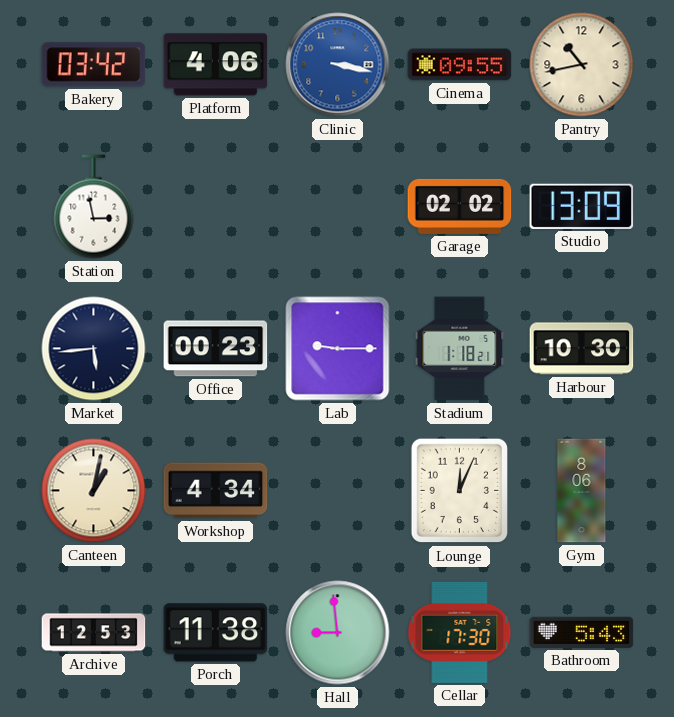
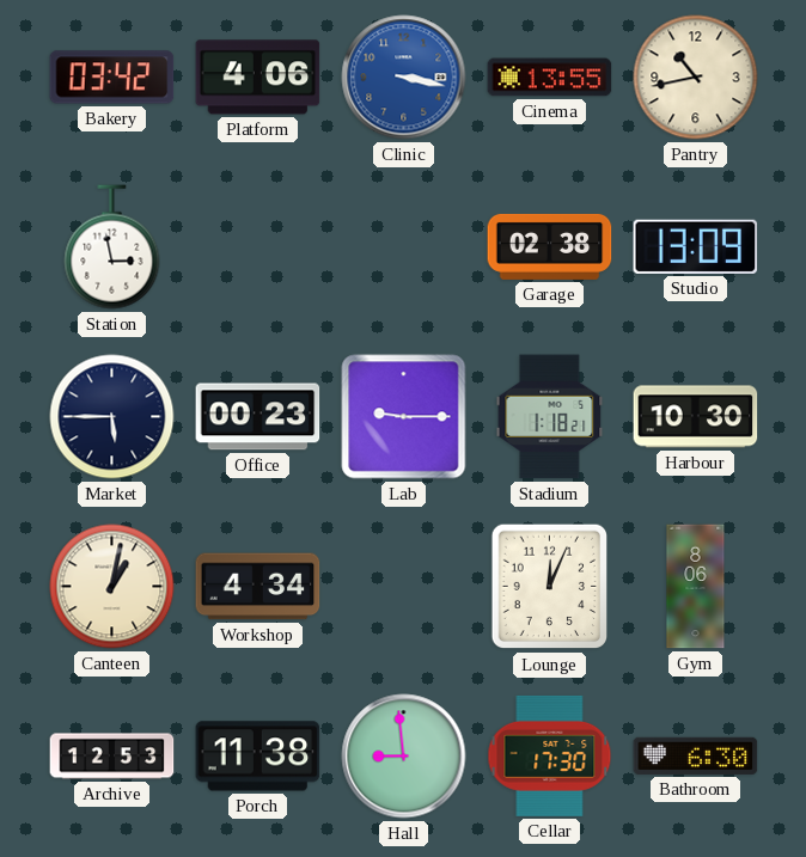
Cinema: 09:55 -> 13:55 (550, 78)
Garage: 02:02 -> 02:38 (550, 246)
Market: 5:44 -> 5:45 (112, 417)
Bathroom: 5:43 -> 6:30 (696, 755)
